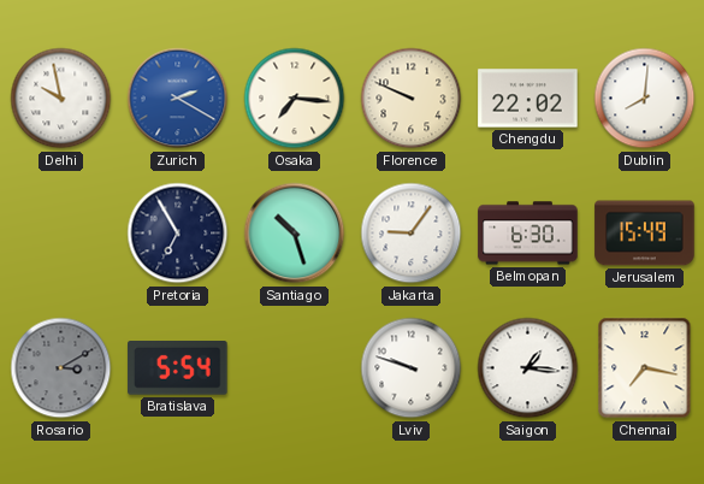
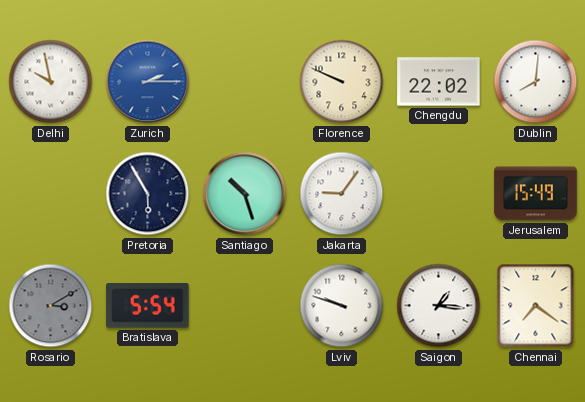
Zurich: 2:20 -> 2:15 (148, 82)
Osaka: 7:16 -> none (295, 99)
Pretoria: 6:55 -> 5:55 (148, 194)
Belmopan: 6:30 -> none (528, 234)
Chennai: 7:17 -> 7:21 (536, 306)
